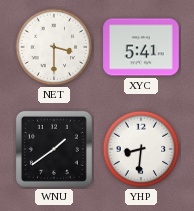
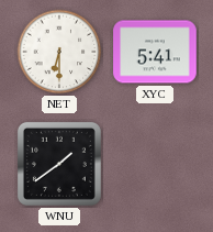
NET: 3:30 -> 6:30 (59, 52)
YHP: 8:31 -> none (141, 149)
